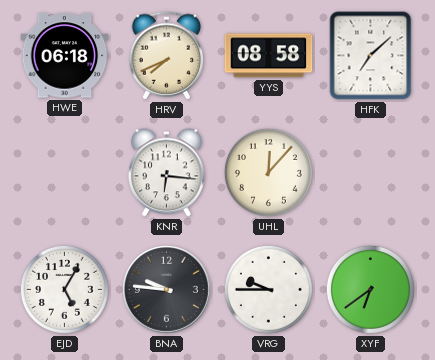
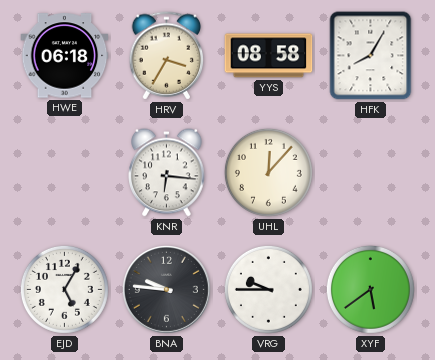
HRV: 7:41 -> 3:35 (167, 56)
HFK: 7:08 -> 8:05 (371, 56)
XYF: 6:39 -> 5:39 (370, 289)
